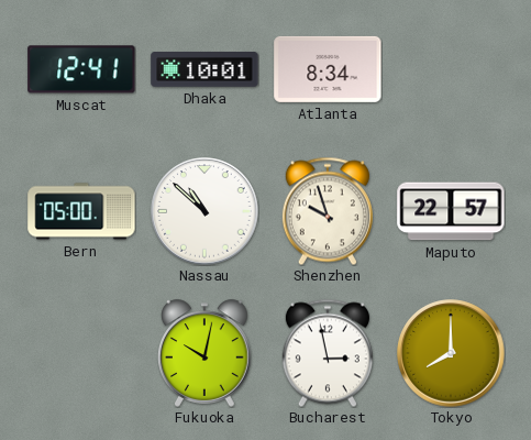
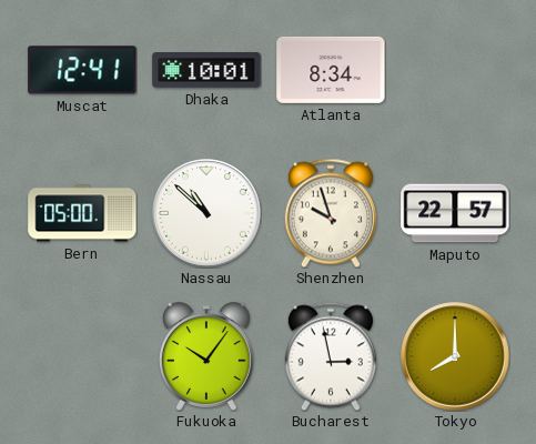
Fukuoka: 10:02 -> 10:06 (208, 356)
